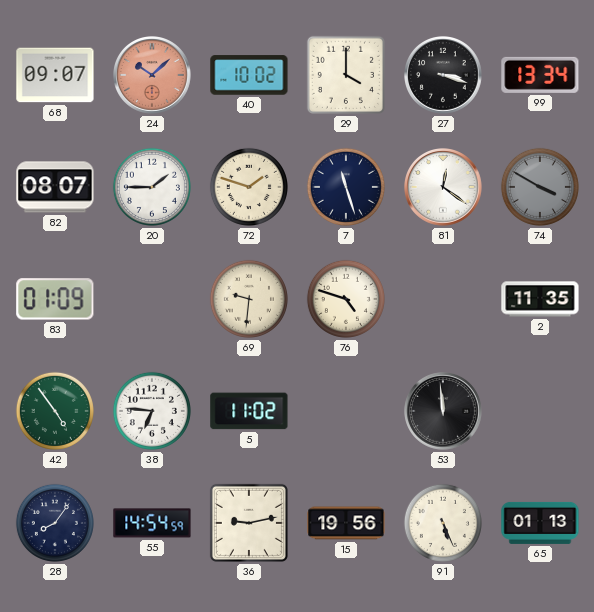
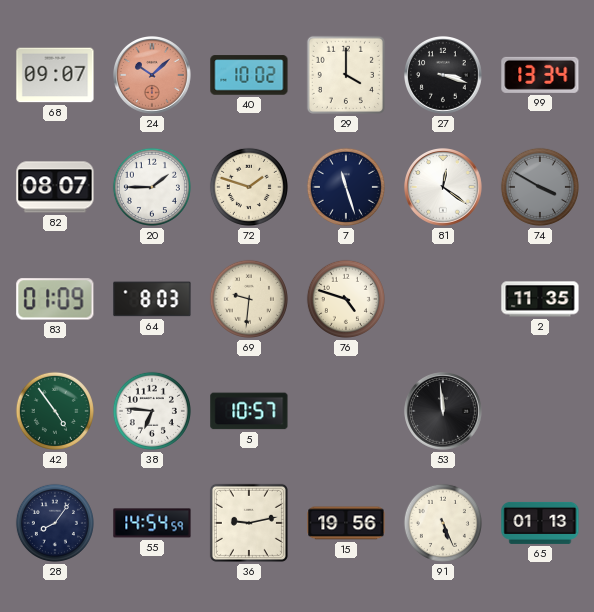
64: none -> 8:03 (152, 299)
5: 11:02 -> 10:57 (249, 411)
